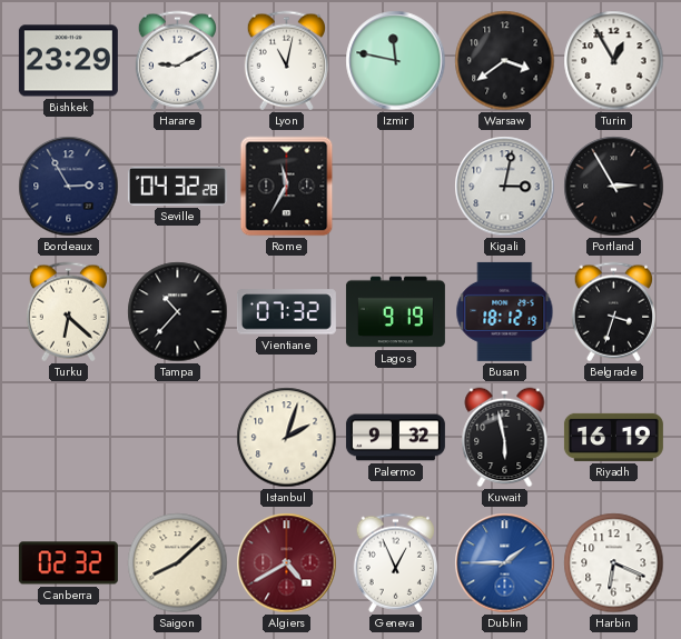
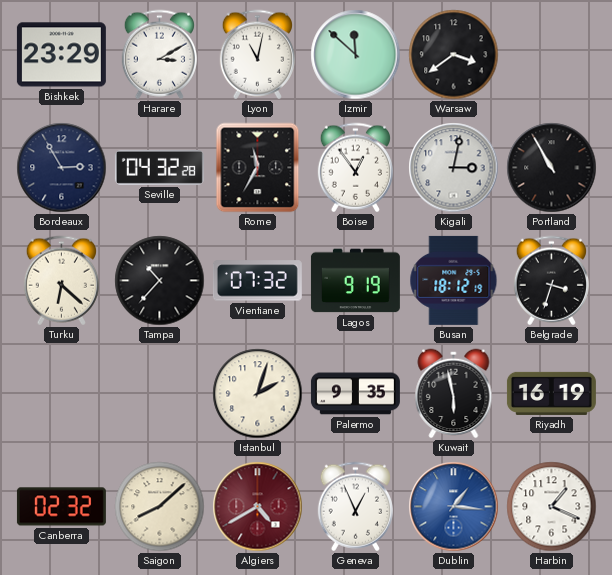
Harare: 9:10 -> 3:10 (159, 55)
Izmir: 11:47 -> 11:52 (356, 55)
Turin: 12:55 -> none (614, 61)
Boise: none -> 12:54 (355, 168)
Portland: 2:55 -> 10:55 (552, 168)
Palermo: 9:32 -> 9:35 (355, 394)
Dublin: 1:45 -> 1:16 (454, 507)
Harbin: 6:19 -> 1:19 (552, 507)
